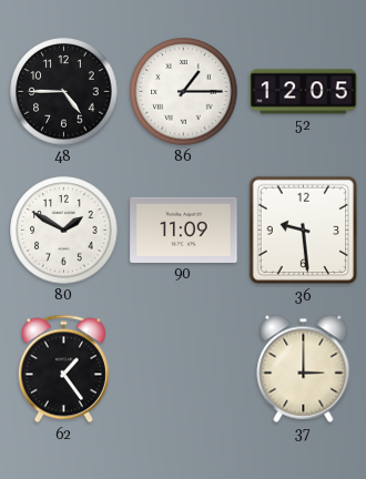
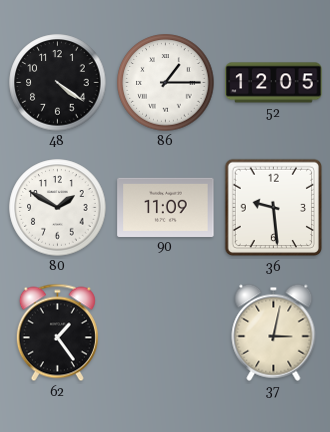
48: 4:45 -> 4:21 (58, 83)
37: 3:00 -> 3:02 (274, 332)
